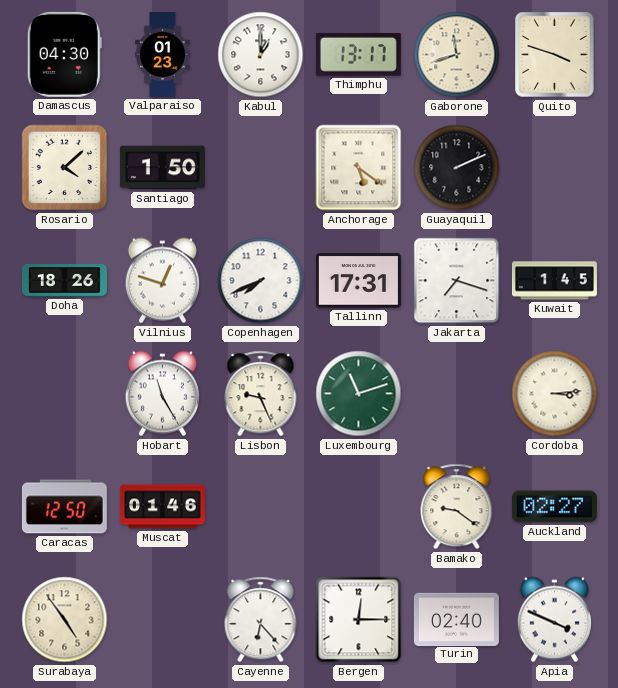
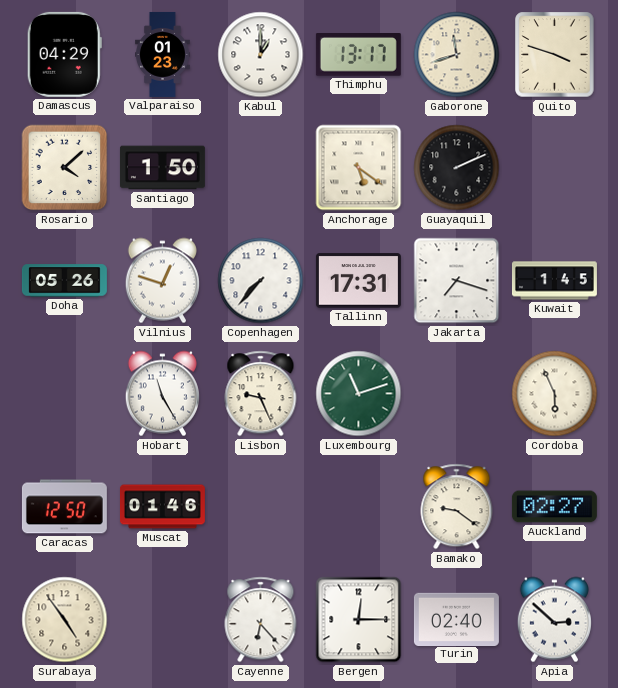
Damascus: 04:30 -> 04:29 (64, 54)
Doha: 18:26 -> 05:26 (64, 281)
Copenhagen: 7:41 -> 7:37 (261, 281)
Cordoba: 3:14 -> 5:56 (555, 394)
Apia: 3:49 -> 2:52 (554, 620)
